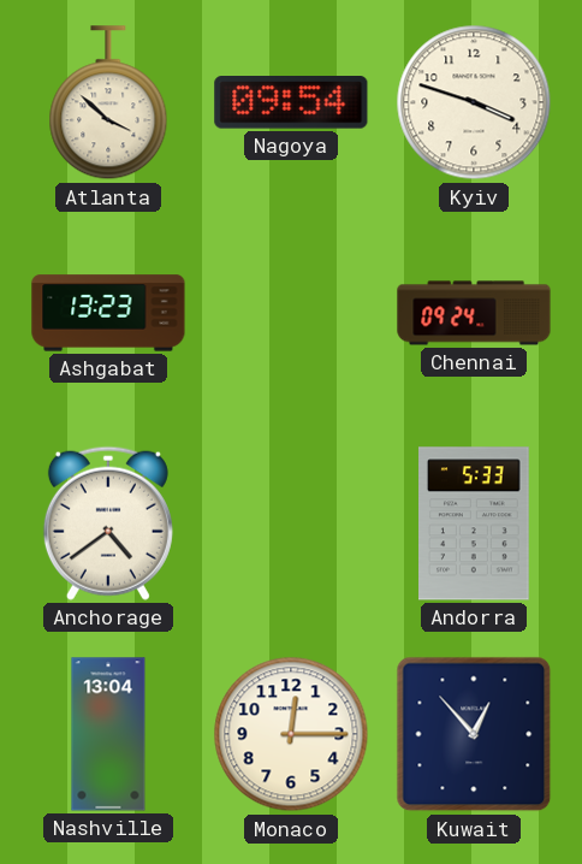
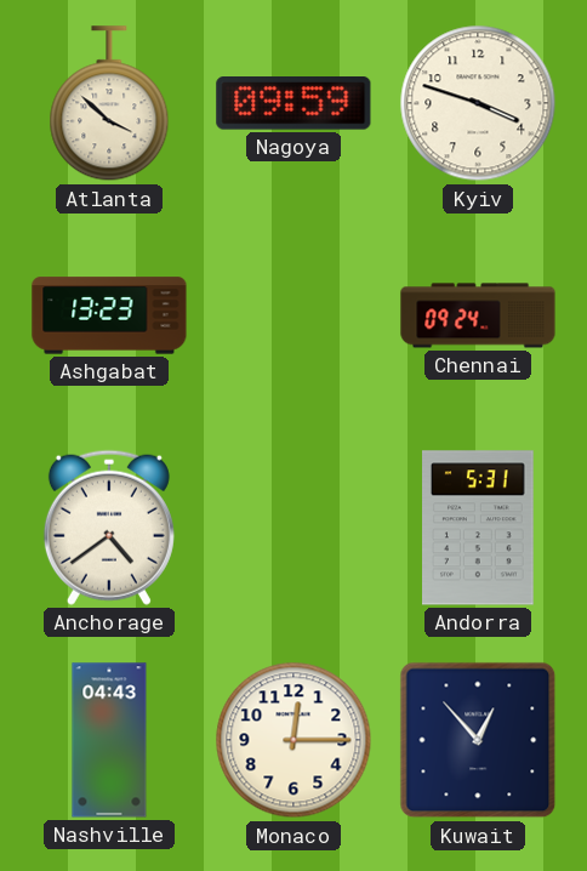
Nagoya: 09:54 -> 09:59 (293, 104)
Andorra: 5:33 -> 5:31 (479, 528)
Nashville: 13:04 -> 04:43 (109, 740)
